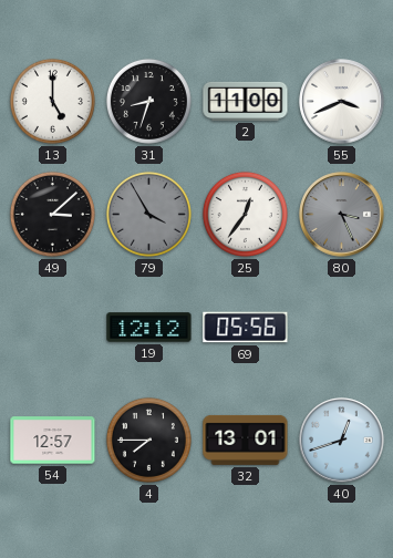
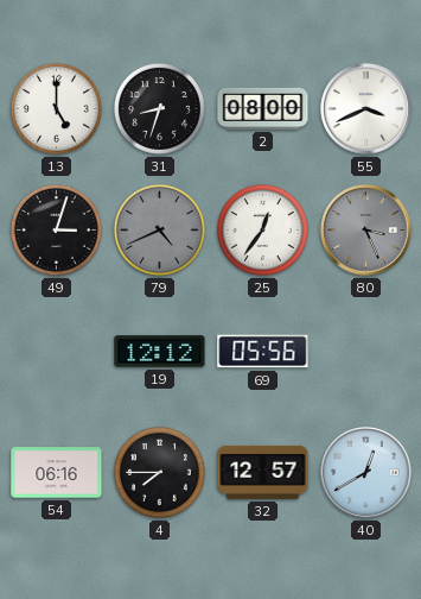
2: 11:00 -> 08:00 (263, 108)
49: 3:08 -> 3:03 (56, 229)
79: 3:55 -> 4:41 (159, 229)
54: 12:57 -> 06:16 (57, 473)
32: 13:01 -> 12:57 (263, 472)
40: 12:42 -> 12:40 (366, 473)
